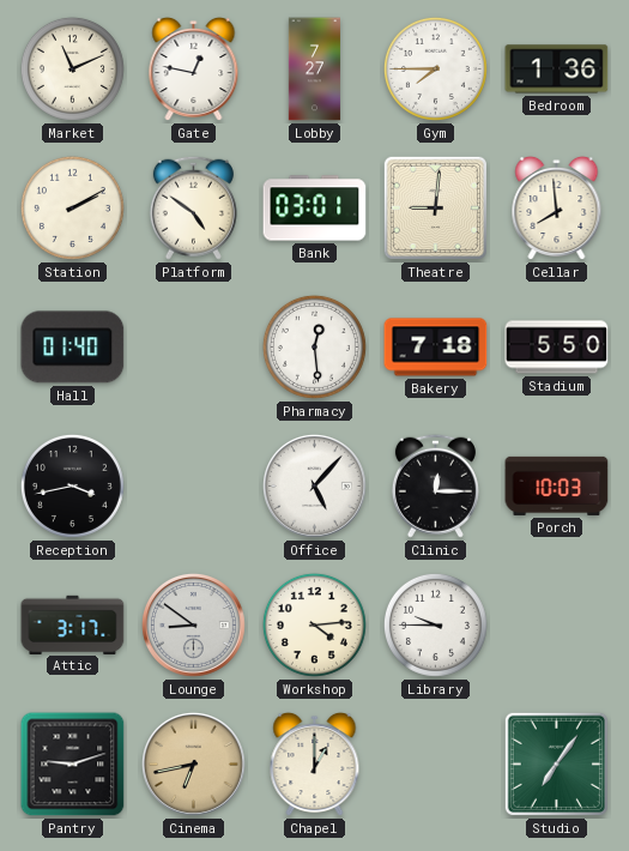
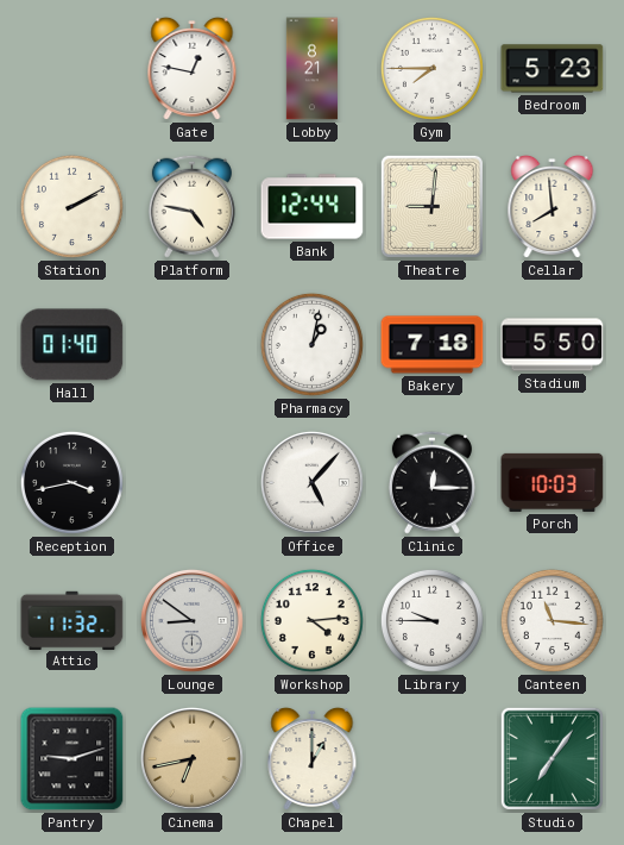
Market: 11:11 -> none (72, 68)
Lobby: 7:27 -> 8:21 (311, 69)
Bedroom: 1:36 -> 5:23 (553, 69)
Platform: 4:51 -> 4:47 (191, 206)
Bank: 03:01 -> 12:44 (313, 207)
Pharmacy: 12:29 -> 1:02 (311, 344)
Attic: 3:17 -> 11:32 (73, 620)
Canteen: none -> 11:16 (551, 620)
